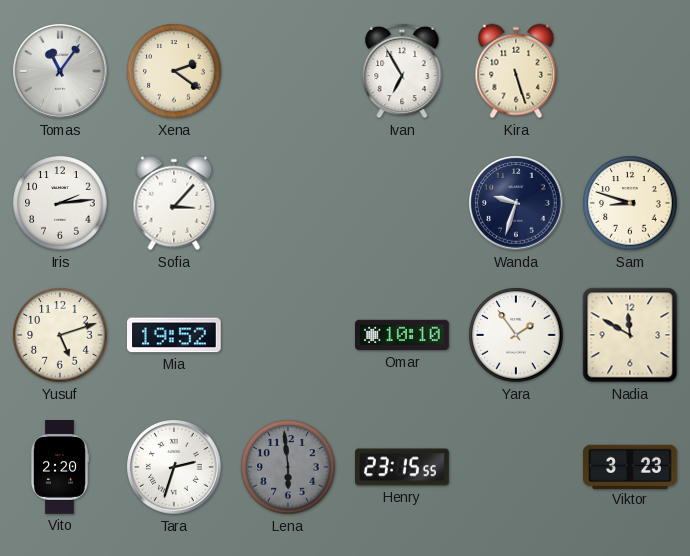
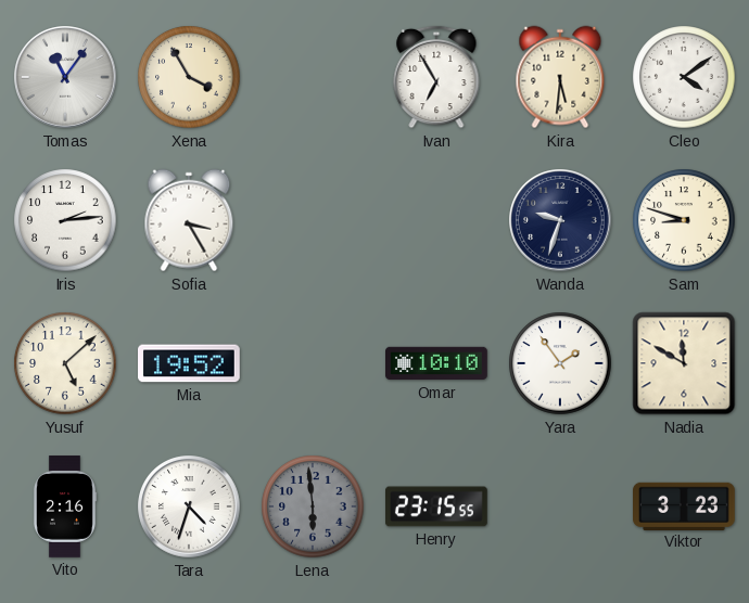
Xena: 2:21 -> 3:55 (189, 77)
Kira: 5:27 -> 5:31 (560, 77)
Cleo: none -> 4:09 (684, 77)
Sofia: 3:07 -> 3:25 (189, 220)
Yusuf: 5:12 -> 5:08 (65, 363)
Vito: 2:20 -> 2:16 (64, 506)
Tara: 2:33 -> 4:33 (189, 506)
